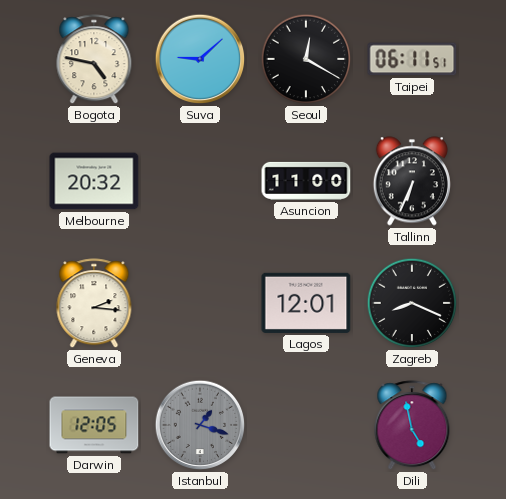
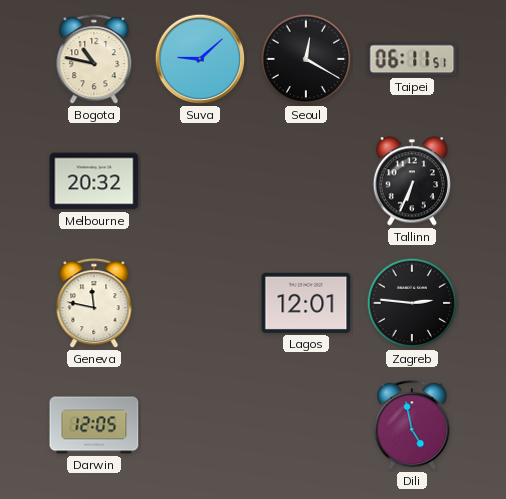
Bogota: 4:47 -> 10:47 (94, 60)
Asuncion: 11:00 -> none (306, 181)
Geneva: 2:16 -> 11:47 (94, 304)
Zagreb: 8:19 -> 2:46 (412, 303)
Istanbul: 1:18 -> none (200, 425)
